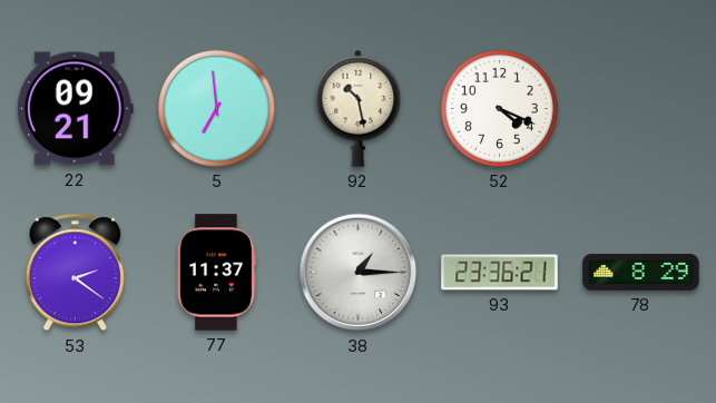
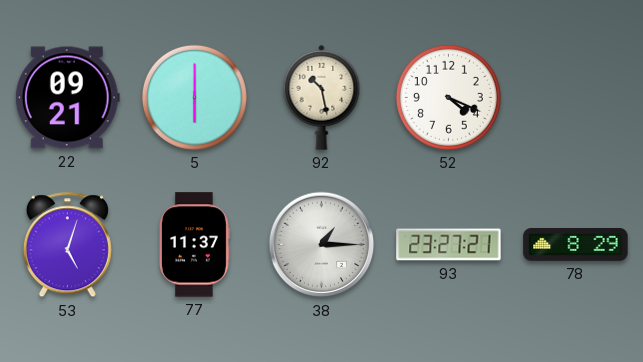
5: 6:59 -> 6:00 (194, 97)
53: 2:21 -> 5:03 (67, 245)
93: 23:36 -> 23:27 (449, 245)
